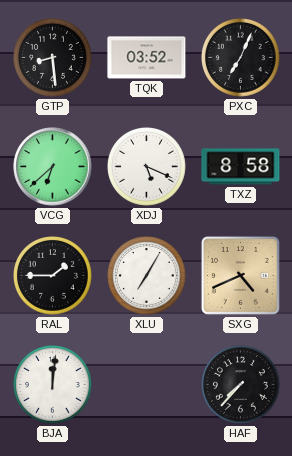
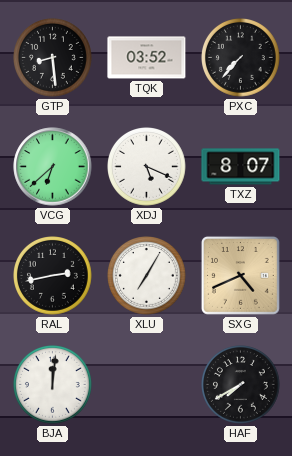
PXC: 7:04 -> 7:37 (241, 58)
TXZ: 8:58 -> 8:07 (241, 167)
RAL: 1:45 -> 2:43 (53, 276)
HAF: 7:37 -> 7:40 (241, 385)
